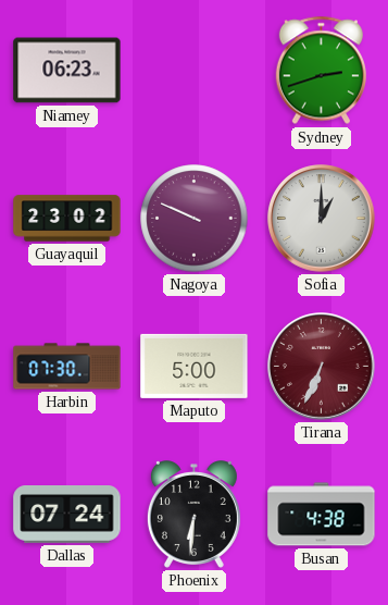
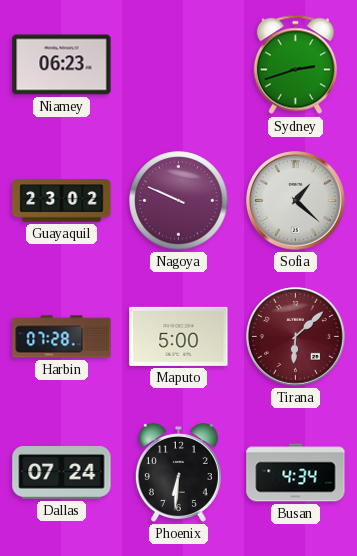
Sofia: 1:00 -> 1:22 (296, 201)
Harbin: 07:30 -> 07:28 (62, 337)
Tirana: 6:34 -> 6:08 (296, 337)
Busan: 4:38 -> 4:34 (296, 473)
